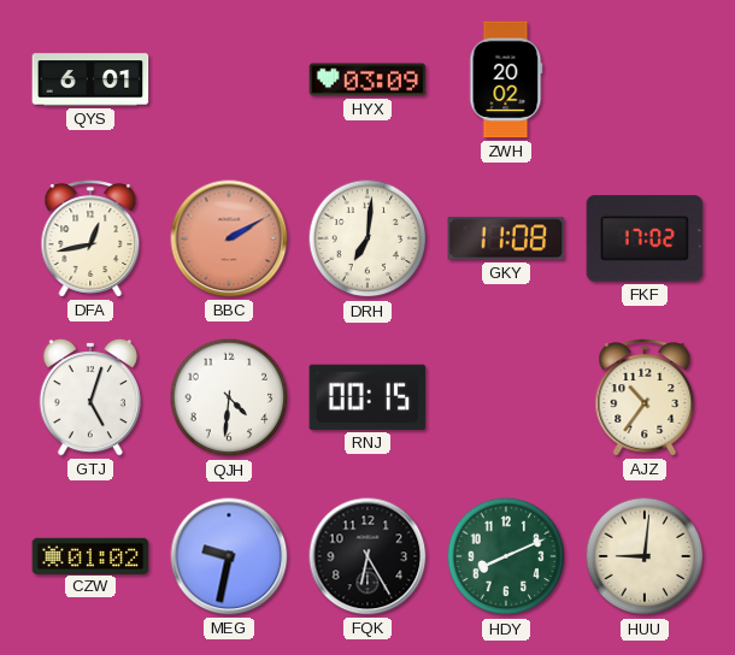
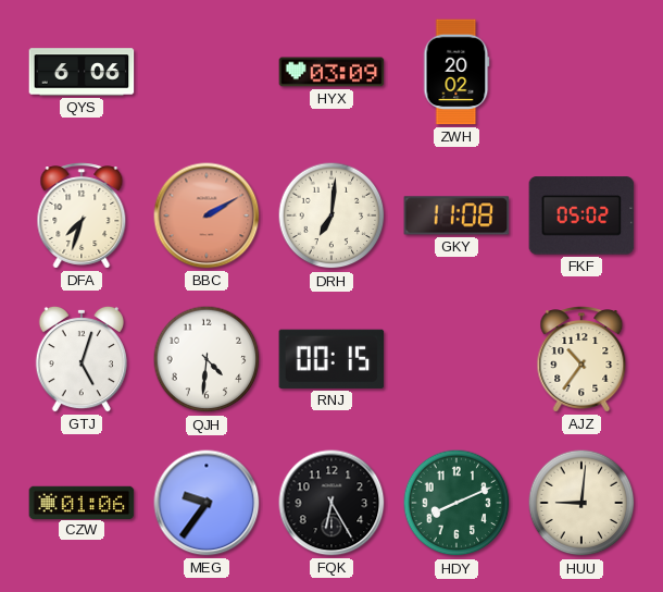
QYS: 6:01 -> 6:06 (82, 72)
DFA: 12:43 -> 7:33 (82, 215)
FKF: 17:02 -> 05:02 (581, 215)
CZW: 01:02 -> 01:06 (82, 502)
MEG: 9:32 -> 9:36 (207, 503)
